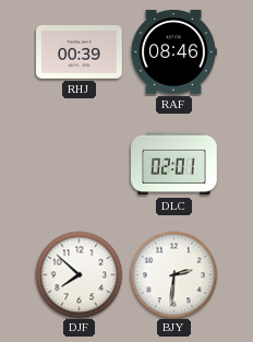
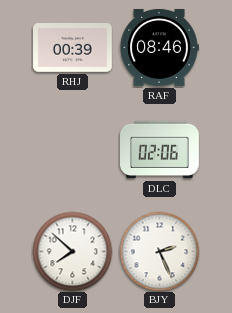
DLC: 02:01 -> 02:06 (160, 150)
BJY: 2:31 -> 2:26 (159, 251)
